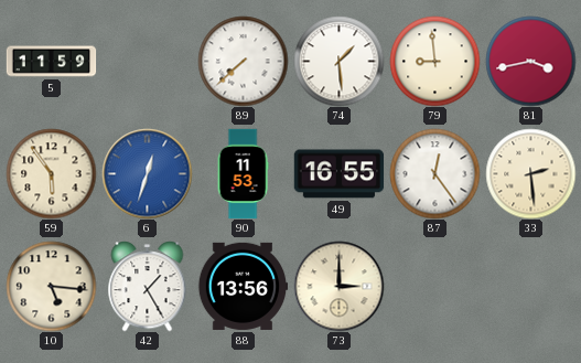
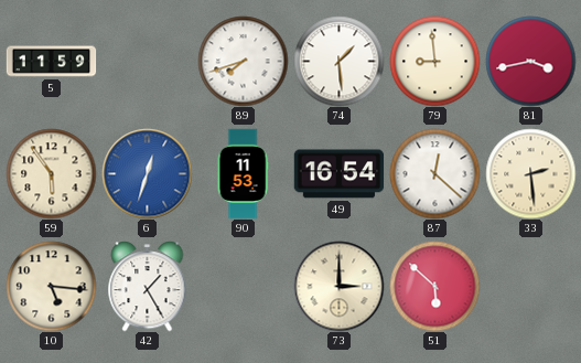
89: 7:38 -> 7:42 (243, 61)
49: 16:55 -> 16:54 (338, 174)
87: 12:24 -> 12:22 (434, 173)
88: 13:56 -> none (243, 286)
51: none -> 5:52 (434, 286)
